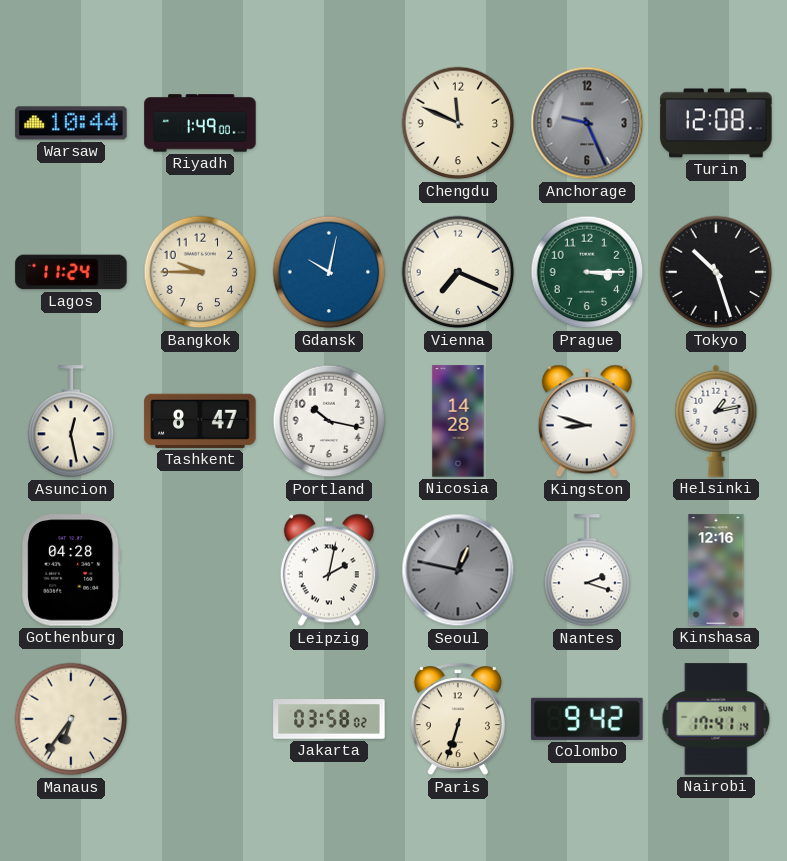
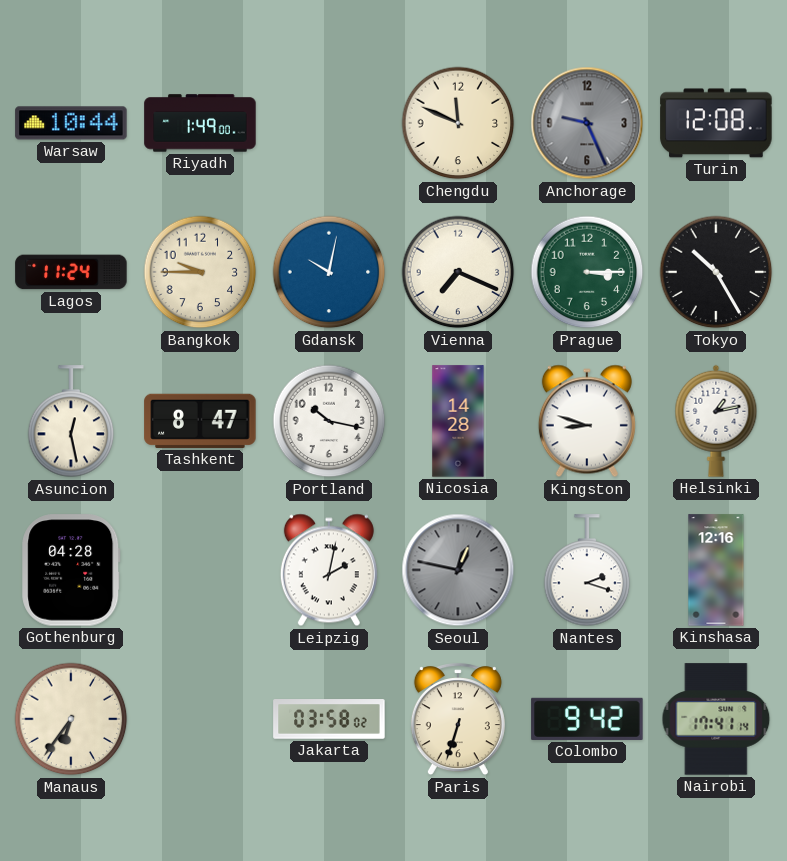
Tokyo: 10:27 -> 10:25 (716, 272)
